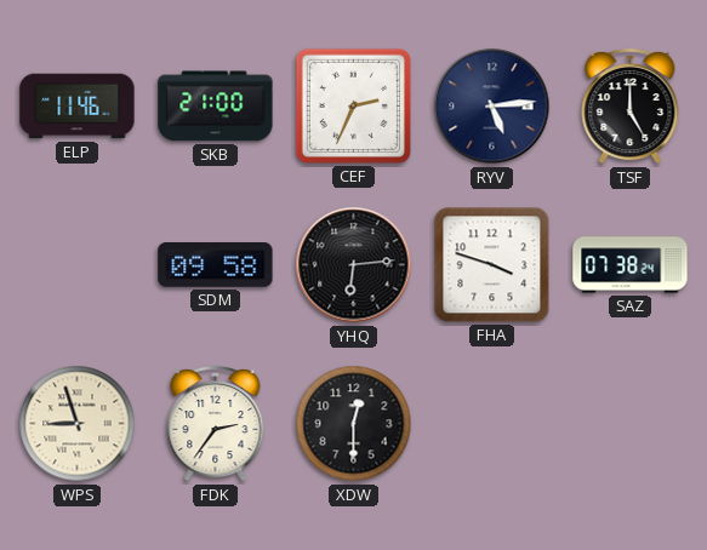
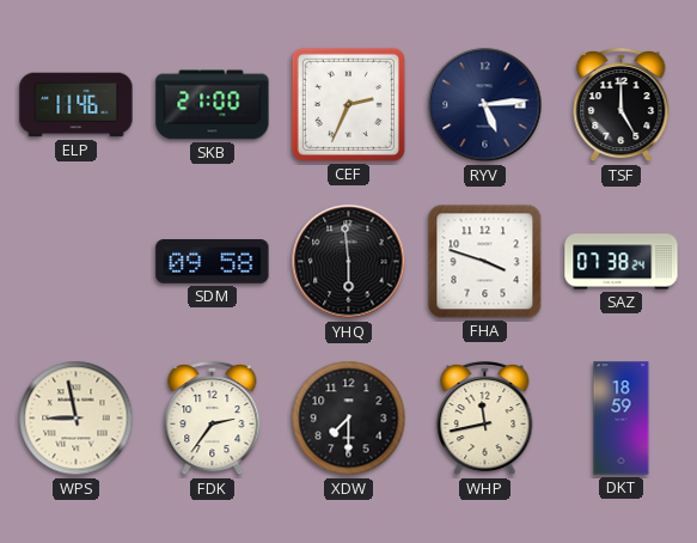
YHQ: 6:14 -> 5:59 (349, 262)
WPS: 8:57 -> 8:58 (77, 419)
XDW: 12:30 -> 7:30 (349, 419)
WHP: none -> 11:43 (485, 419)
DKT: none -> 18:59 (622, 419)
